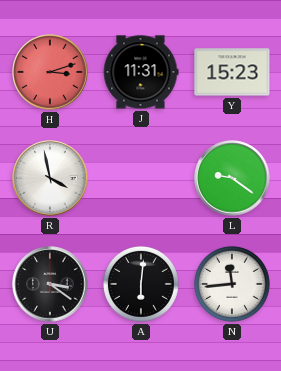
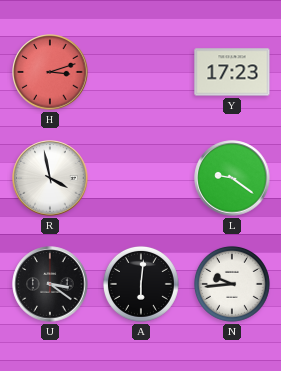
J: 11:31 -> none (141, 72)
Y: 15:23 -> 17:23 (232, 72)
N: 11:44 -> 9:44 (232, 284)
